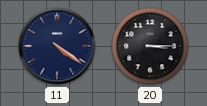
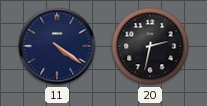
20: 3:15 -> 2:32 (150, 46)
